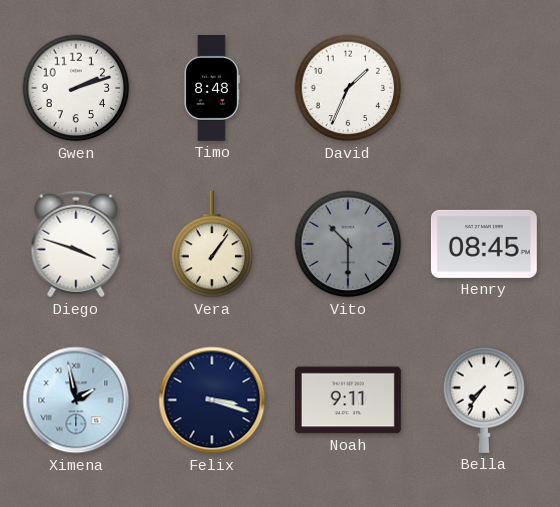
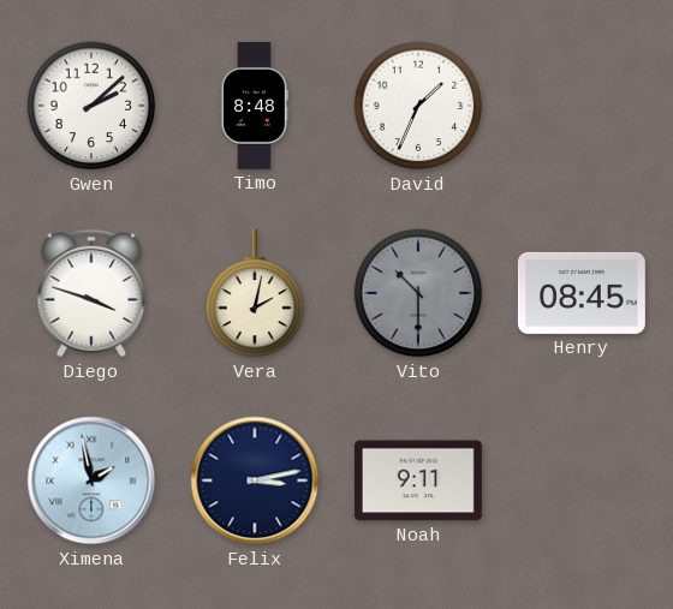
Gwen: 2:12 -> 2:08 (91, 106)
Vera: 1:06 -> 2:02 (255, 293)
Felix: 3:18 -> 3:13 (255, 480)
Bella: 7:36 -> none (484, 400)
